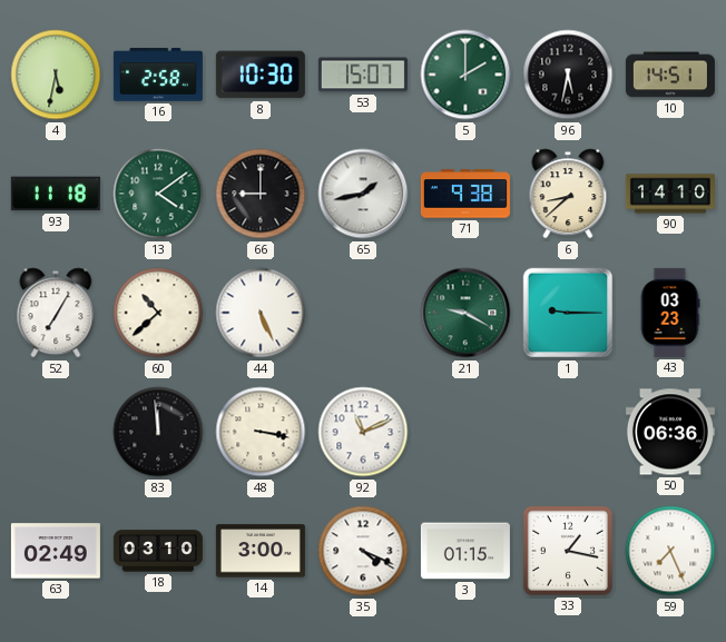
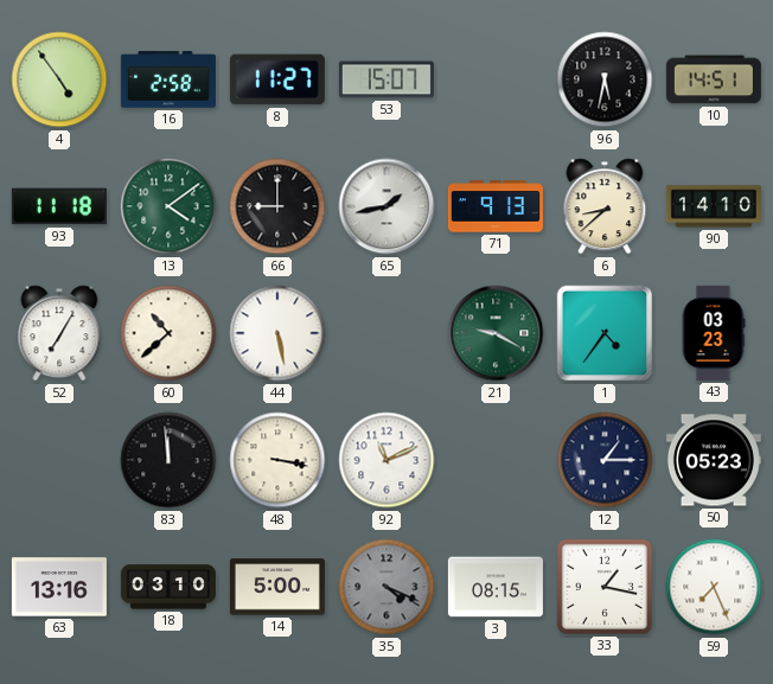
4: 5:32 -> 4:54 (59, 79)
8: 10:30 -> 11:27 (277, 79)
5: 2:00 -> none (465, 75)
71: 9:38 -> 9:13 (496, 206)
44: 5:26 -> 5:28 (277, 333)
1: 9:15 -> 4:36 (605, 333)
12: none -> 1:15 (605, 460)
50: 06:36 -> 05:23 (714, 460)
63: 02:49 -> 13:16 (59, 587)
14: 3:00 -> 5:00 (277, 587)
35 dial: white -> grey (386, 587)
3: 01:15 -> 08:15 (496, 587)
